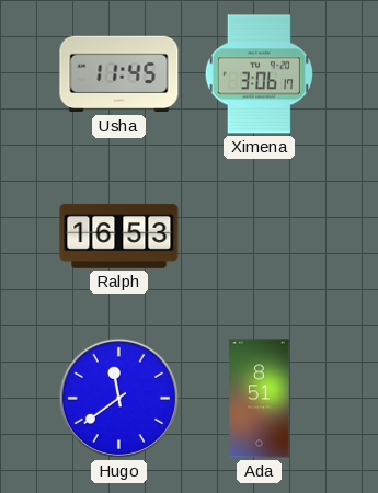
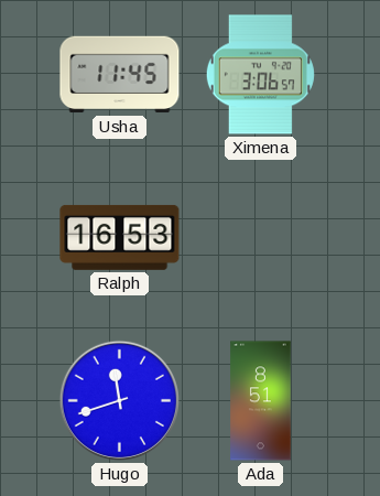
Ximena: 3:06:17 -> 3:06:57 (260, 75)
Hugo: 11:39 -> 11:42 (119, 400)
